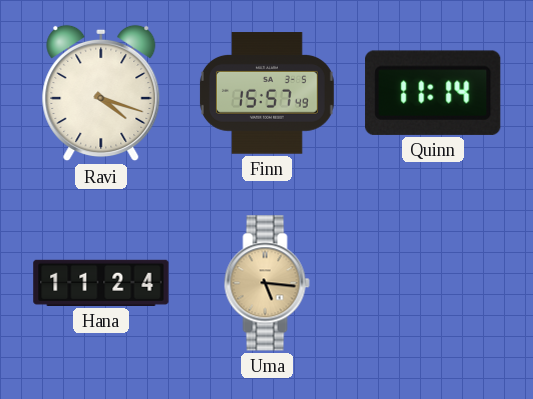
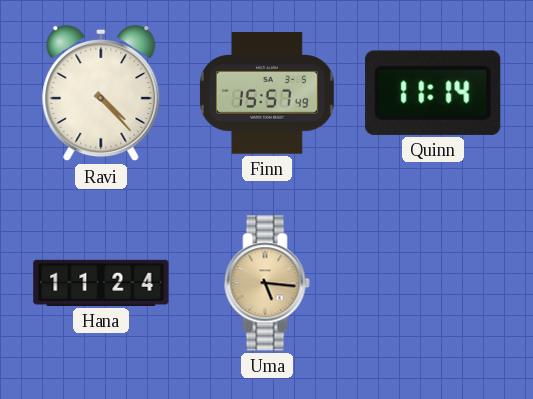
Ravi: 4:18 -> 4:23 (101, 93)
